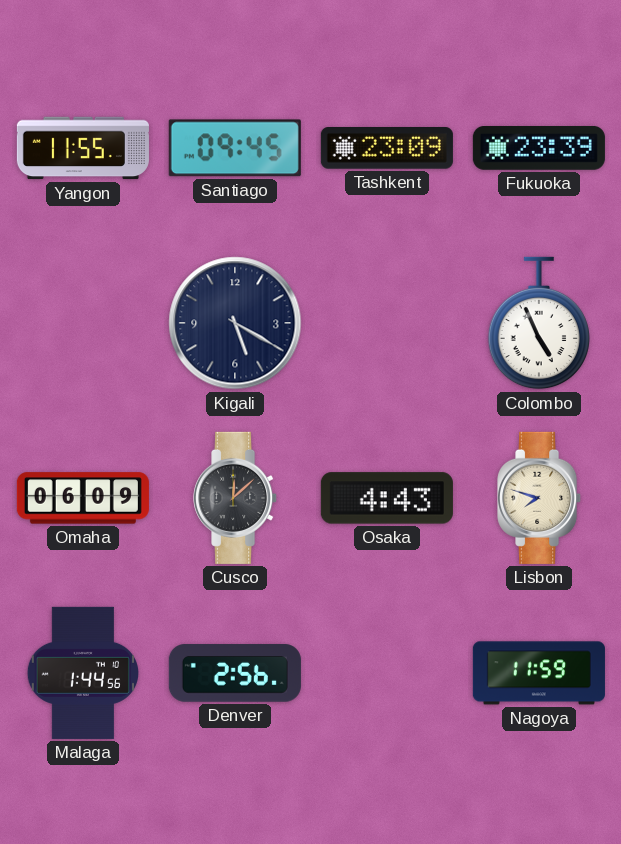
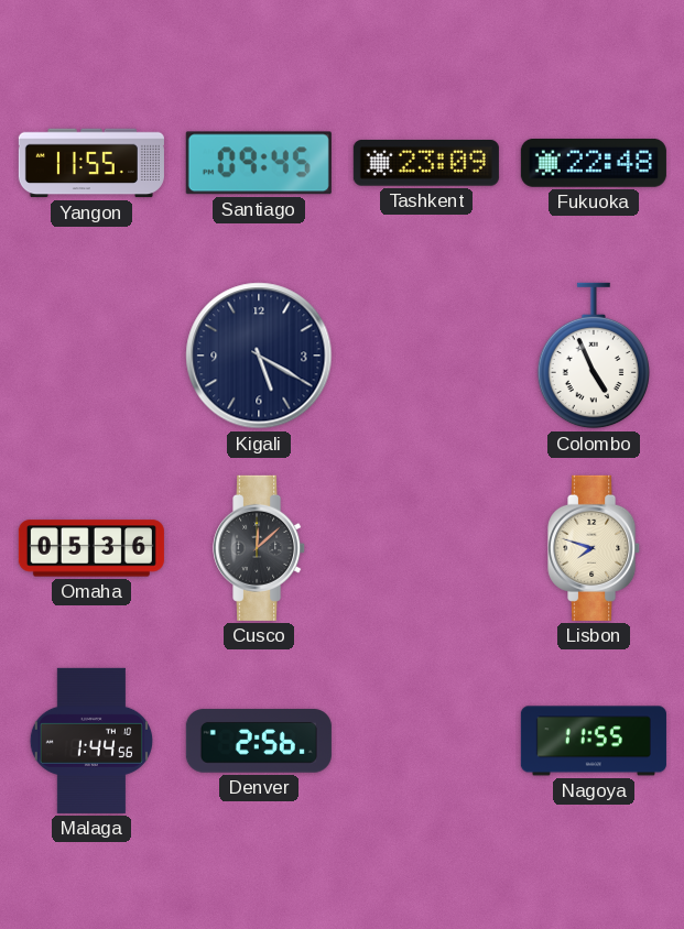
Fukuoka: 23:39 -> 22:48 (594, 164)
Omaha: 06:09 -> 05:36 (91, 548)
Osaka: 4:43 -> none (387, 498)
Nagoya: 11:59 -> 11:55 (594, 741)
